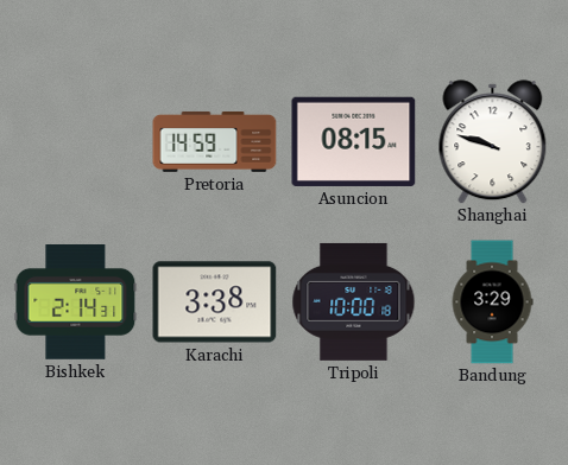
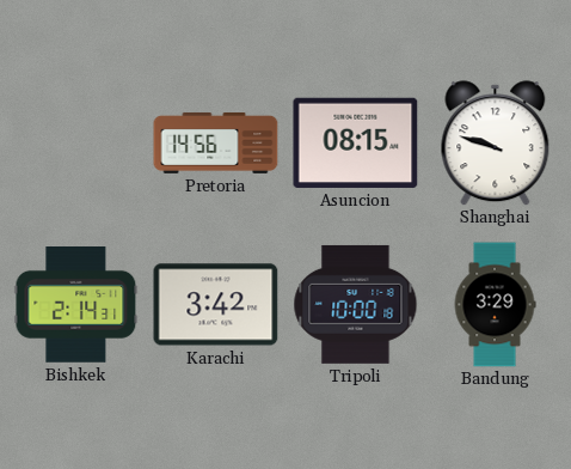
Pretoria: 14:59 -> 14:56 (216, 142)
Karachi: 3:38 -> 3:42 (216, 305)
